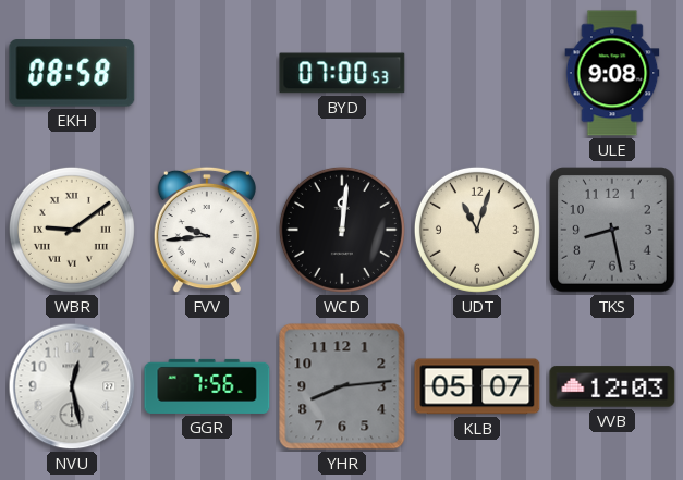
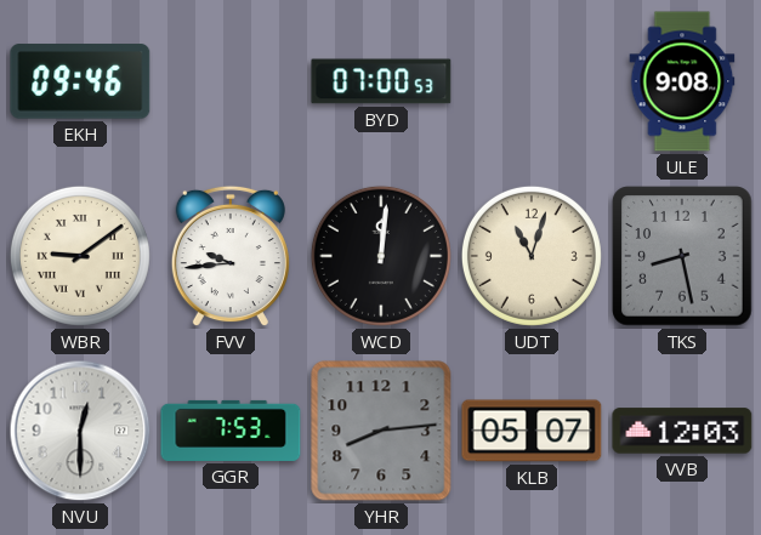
EKH: 08:58 -> 09:46 (80, 81)
NVU: 12:28 -> 12:30 (80, 431)
GGR: 7:56 -> 7:53 (231, 431)
